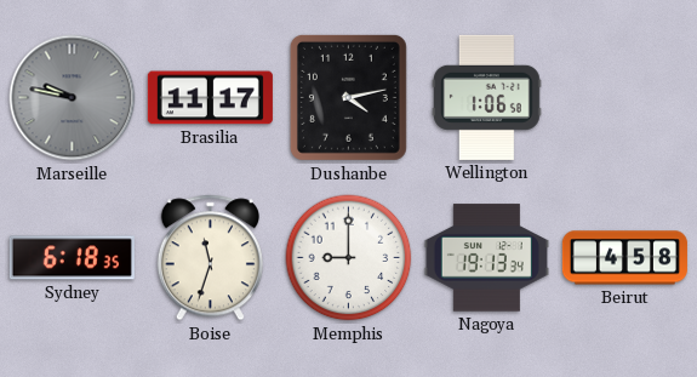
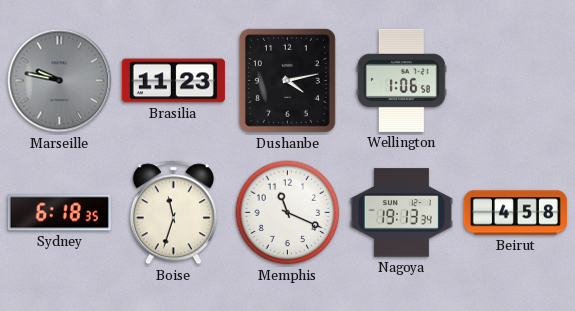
Brasilia: 11:17 -> 11:23 (173, 81)
Memphis: 9:00 -> 11:19 (288, 213)
